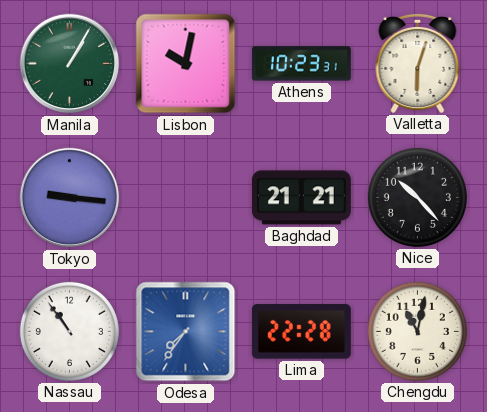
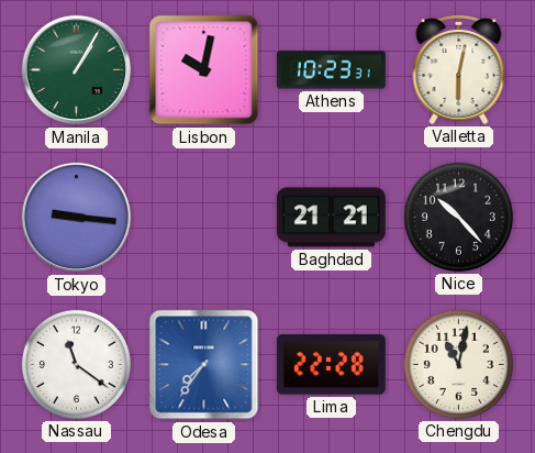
Valletta: 6:03 -> 6:02 (459, 69)
Nassau: 10:54 -> 11:21 (76, 364)
